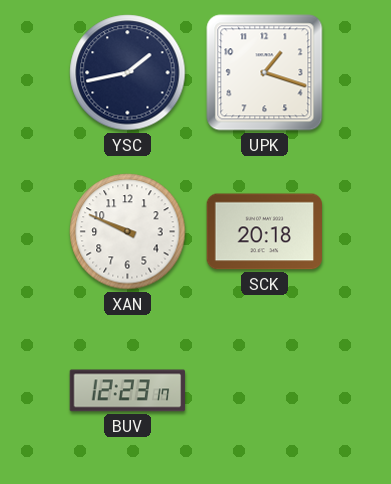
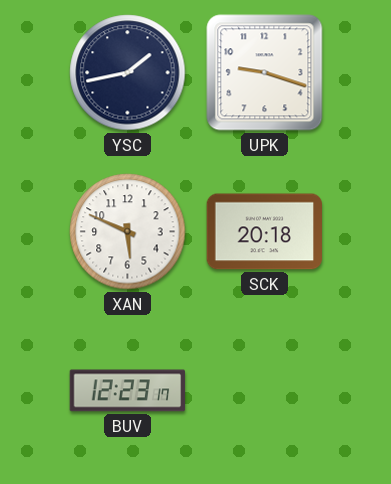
UPK: 1:18 -> 9:18 (265, 73)
XAN: 9:49 -> 5:49 (128, 232)
